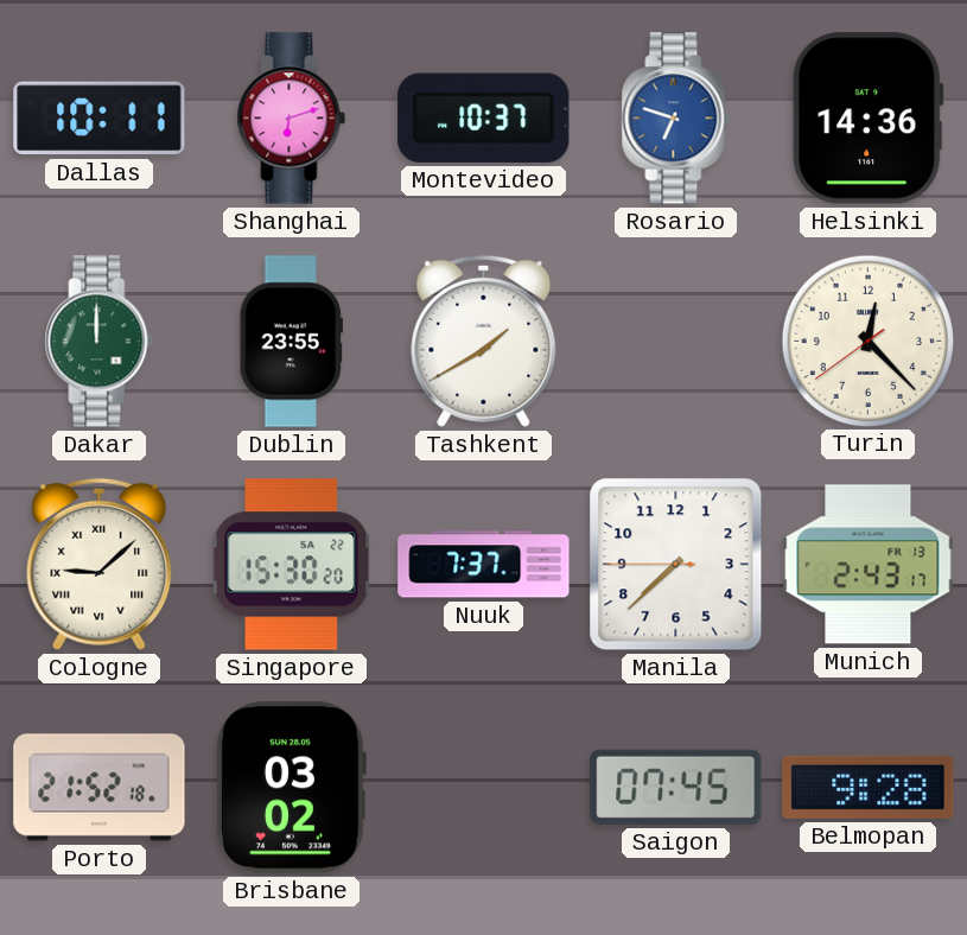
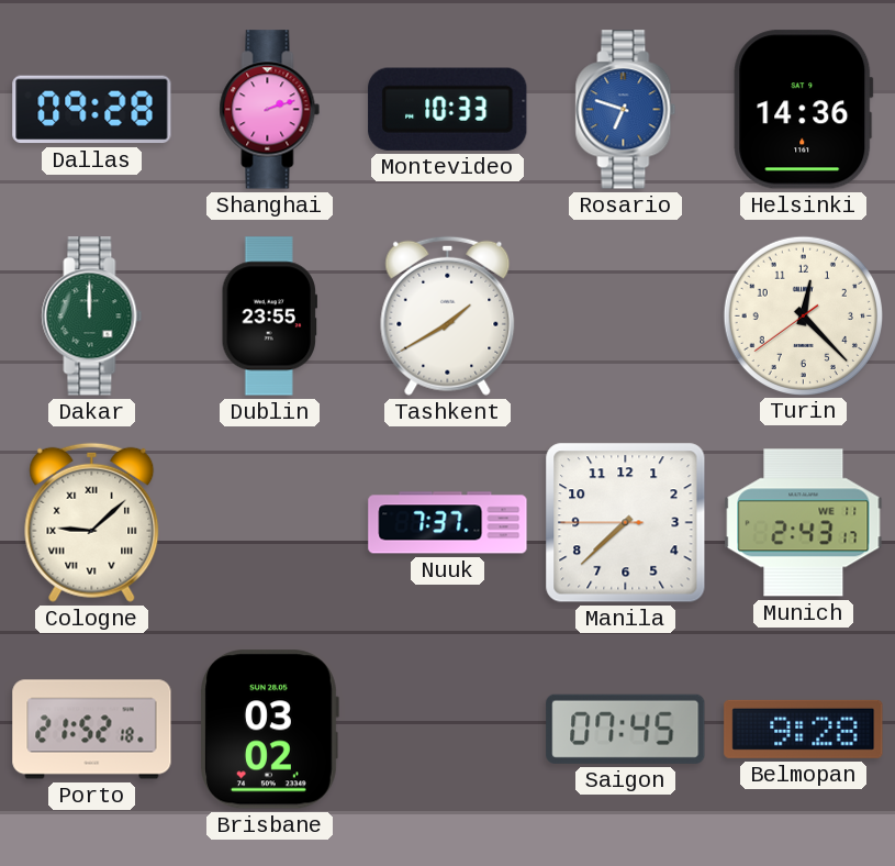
Dallas: 10:11 -> 09:28 (92, 110)
Shanghai: 6:12 -> 2:12 (270, 110)
Montevideo: 10:37 -> 10:33 (448, 109)
Singapore: 15:30 -> none (292, 565)
Munich date: FR 13 -> WE 11 (804, 523)
